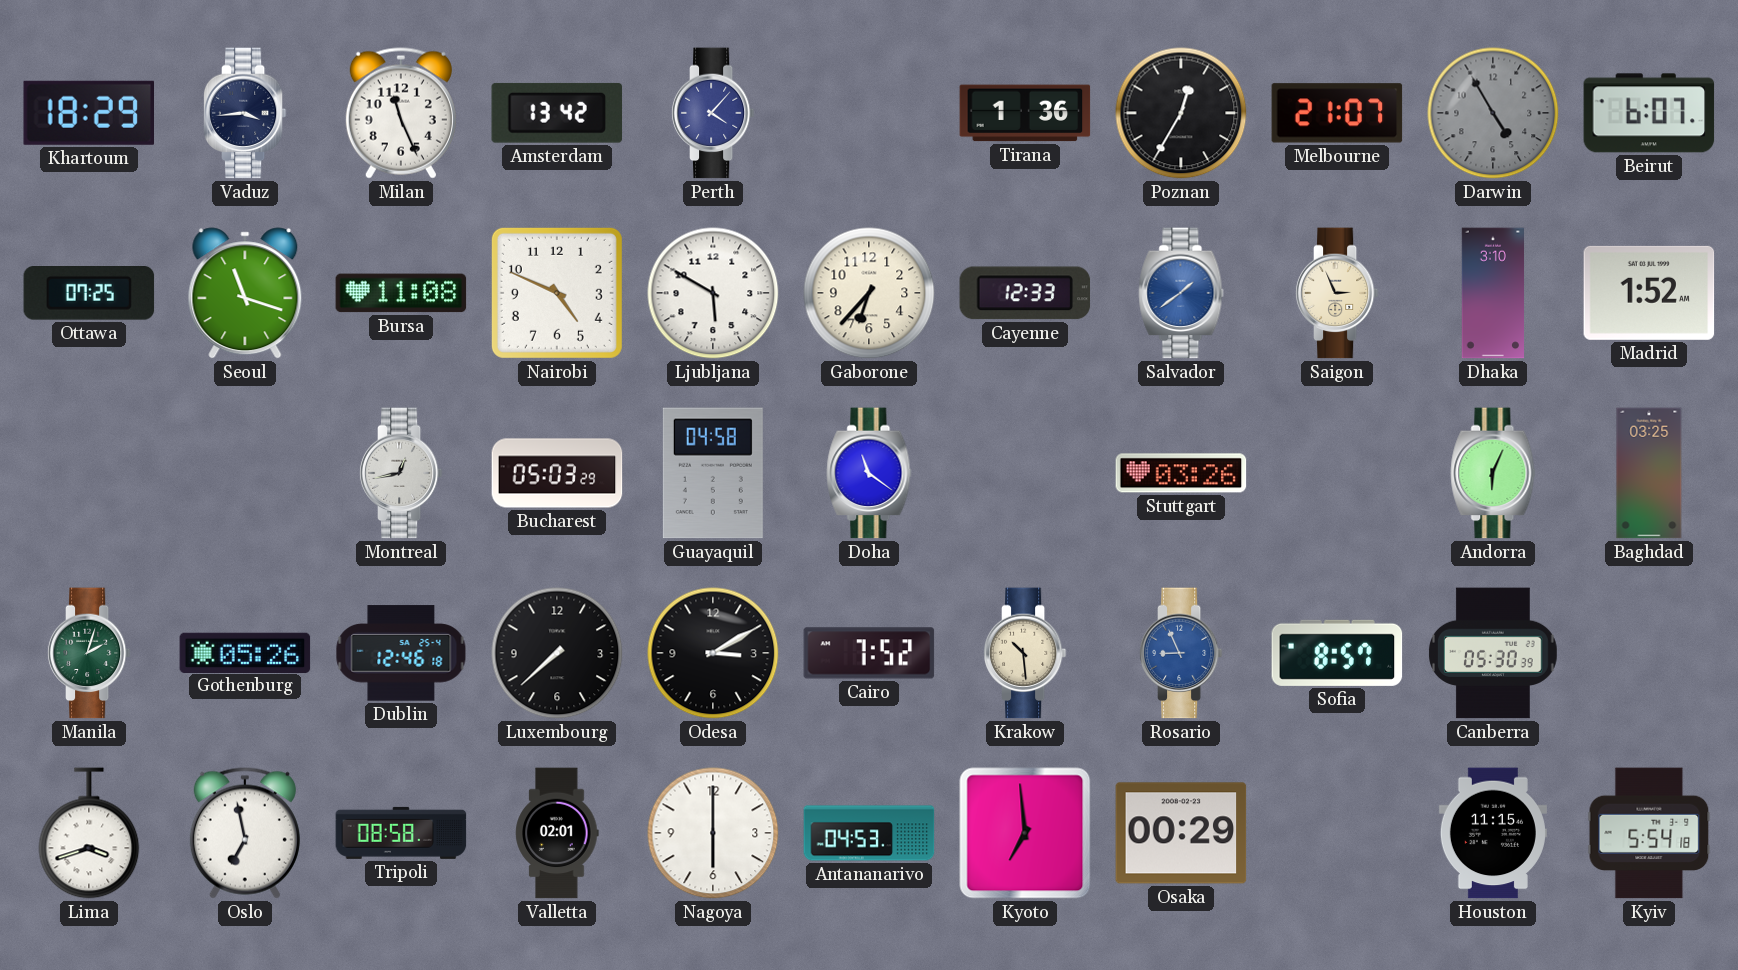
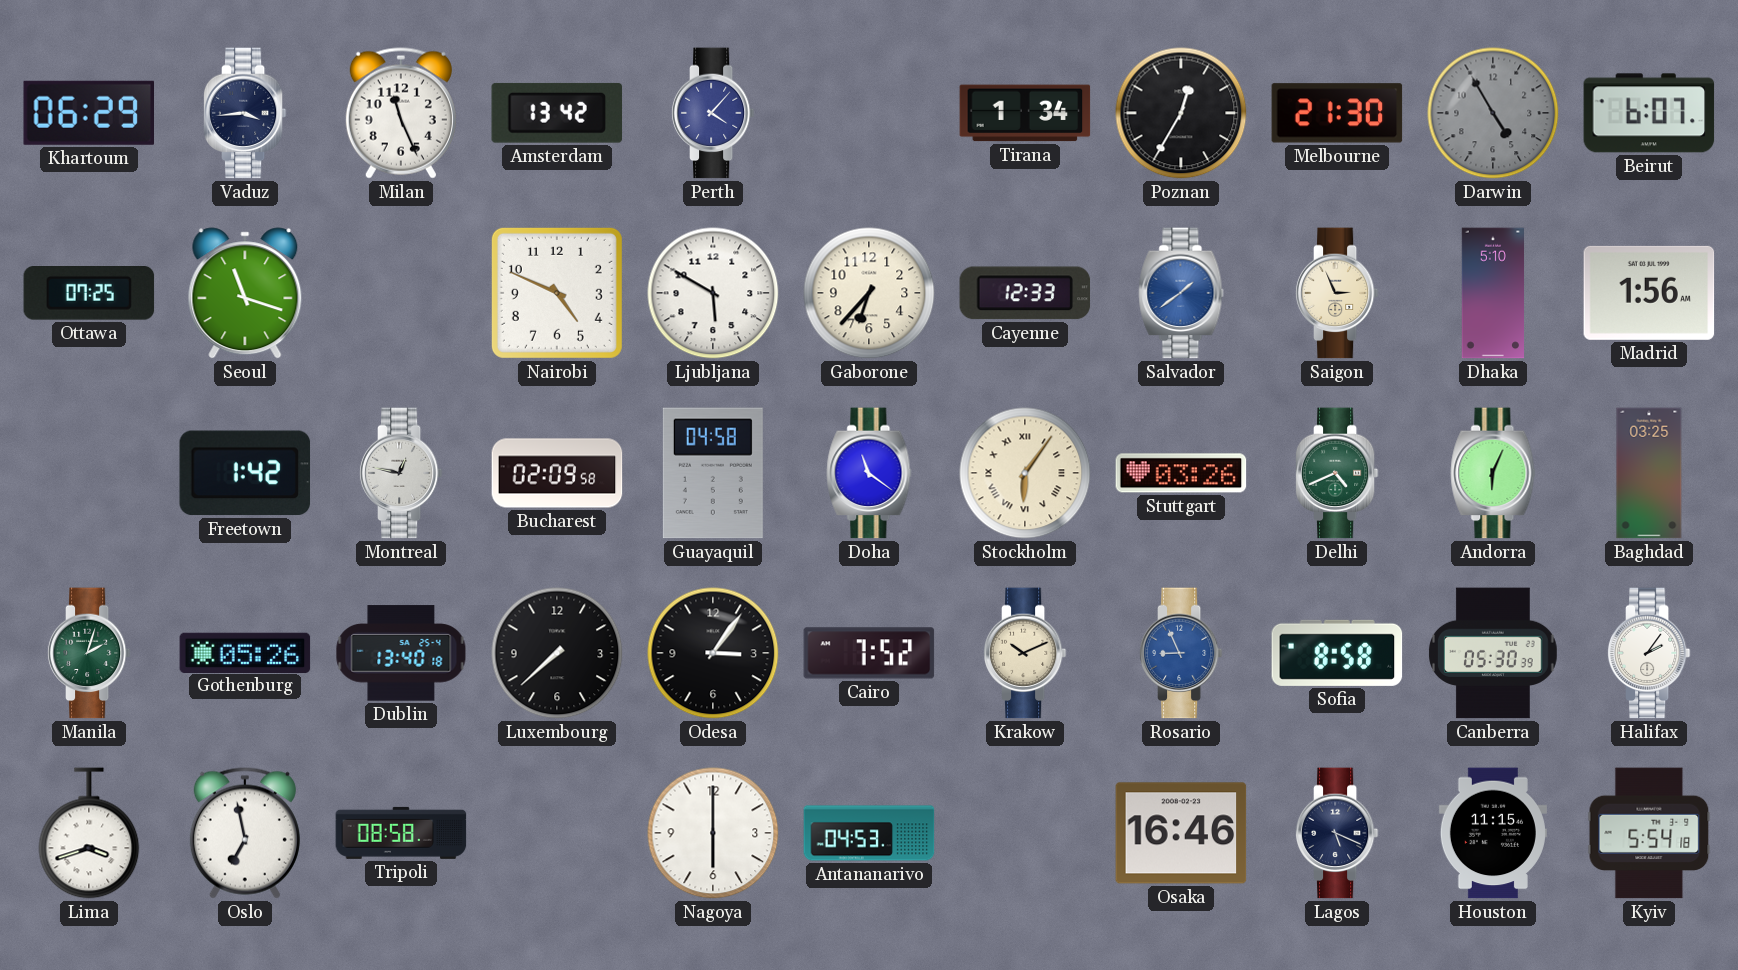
Khartoum: 18:29 -> 06:29 (88, 113)
Tirana: 1:36 -> 1:34 (1025, 113)
Melbourne: 21:07 -> 21:30 (1337, 113)
Bursa: 11:08 -> none (401, 293)
Dhaka: 3:10 -> 5:10 (1493, 293)
Madrid: 1:52 -> 1:56 (1649, 293)
Freetown: none -> 1:42 (245, 473)
Montreal: 12:43 -> 12:47 (401, 473)
Bucharest: 05:03 -> 02:09 (557, 473)
Stockholm: none -> 6:06 (1025, 473)
Delhi: none -> 4:41 (1337, 473)
Dublin: 12:46 -> 13:40 (401, 653)
Odesa: 3:10 -> 3:06 (713, 653)
Krakow: 10:29 -> 10:11 (1025, 653)
Sofia: 8:57 -> 8:58 (1337, 653)
Halifax: none -> 2:06 (1649, 653)
Valletta: 02:01 -> none (557, 833)
Kyoto: 6:59 -> none (1025, 833)
Osaka: 00:29 -> 16:46 (1181, 833)
Lagos: none -> 5:19 (1337, 833)
